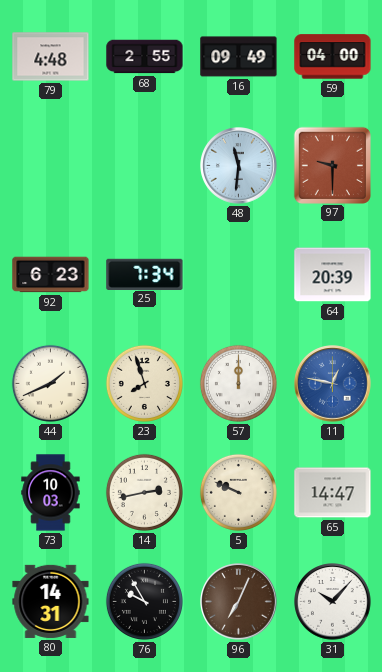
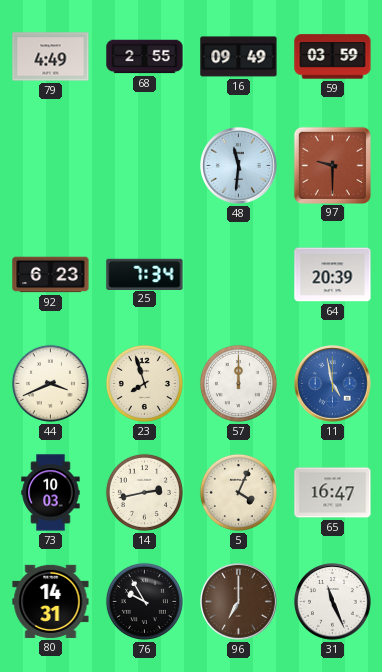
79: 4:48 -> 4:49 (51, 57)
59: 04:00 -> 03:59 (333, 57)
44: 1:41 -> 3:41 (50, 383)
11: 12:47 -> 4:58 (333, 384)
5: 9:49 -> 4:04 (238, 492)
65: 14:47 -> 16:47 (333, 493)
96: 7:04 -> 7:00 (239, 602)
31: 10:07 -> 11:26 (333, 602)
